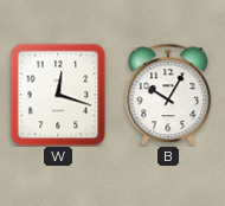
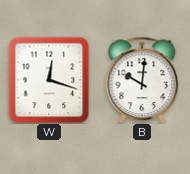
B: 10:05 -> 10:01 (142, 80)
